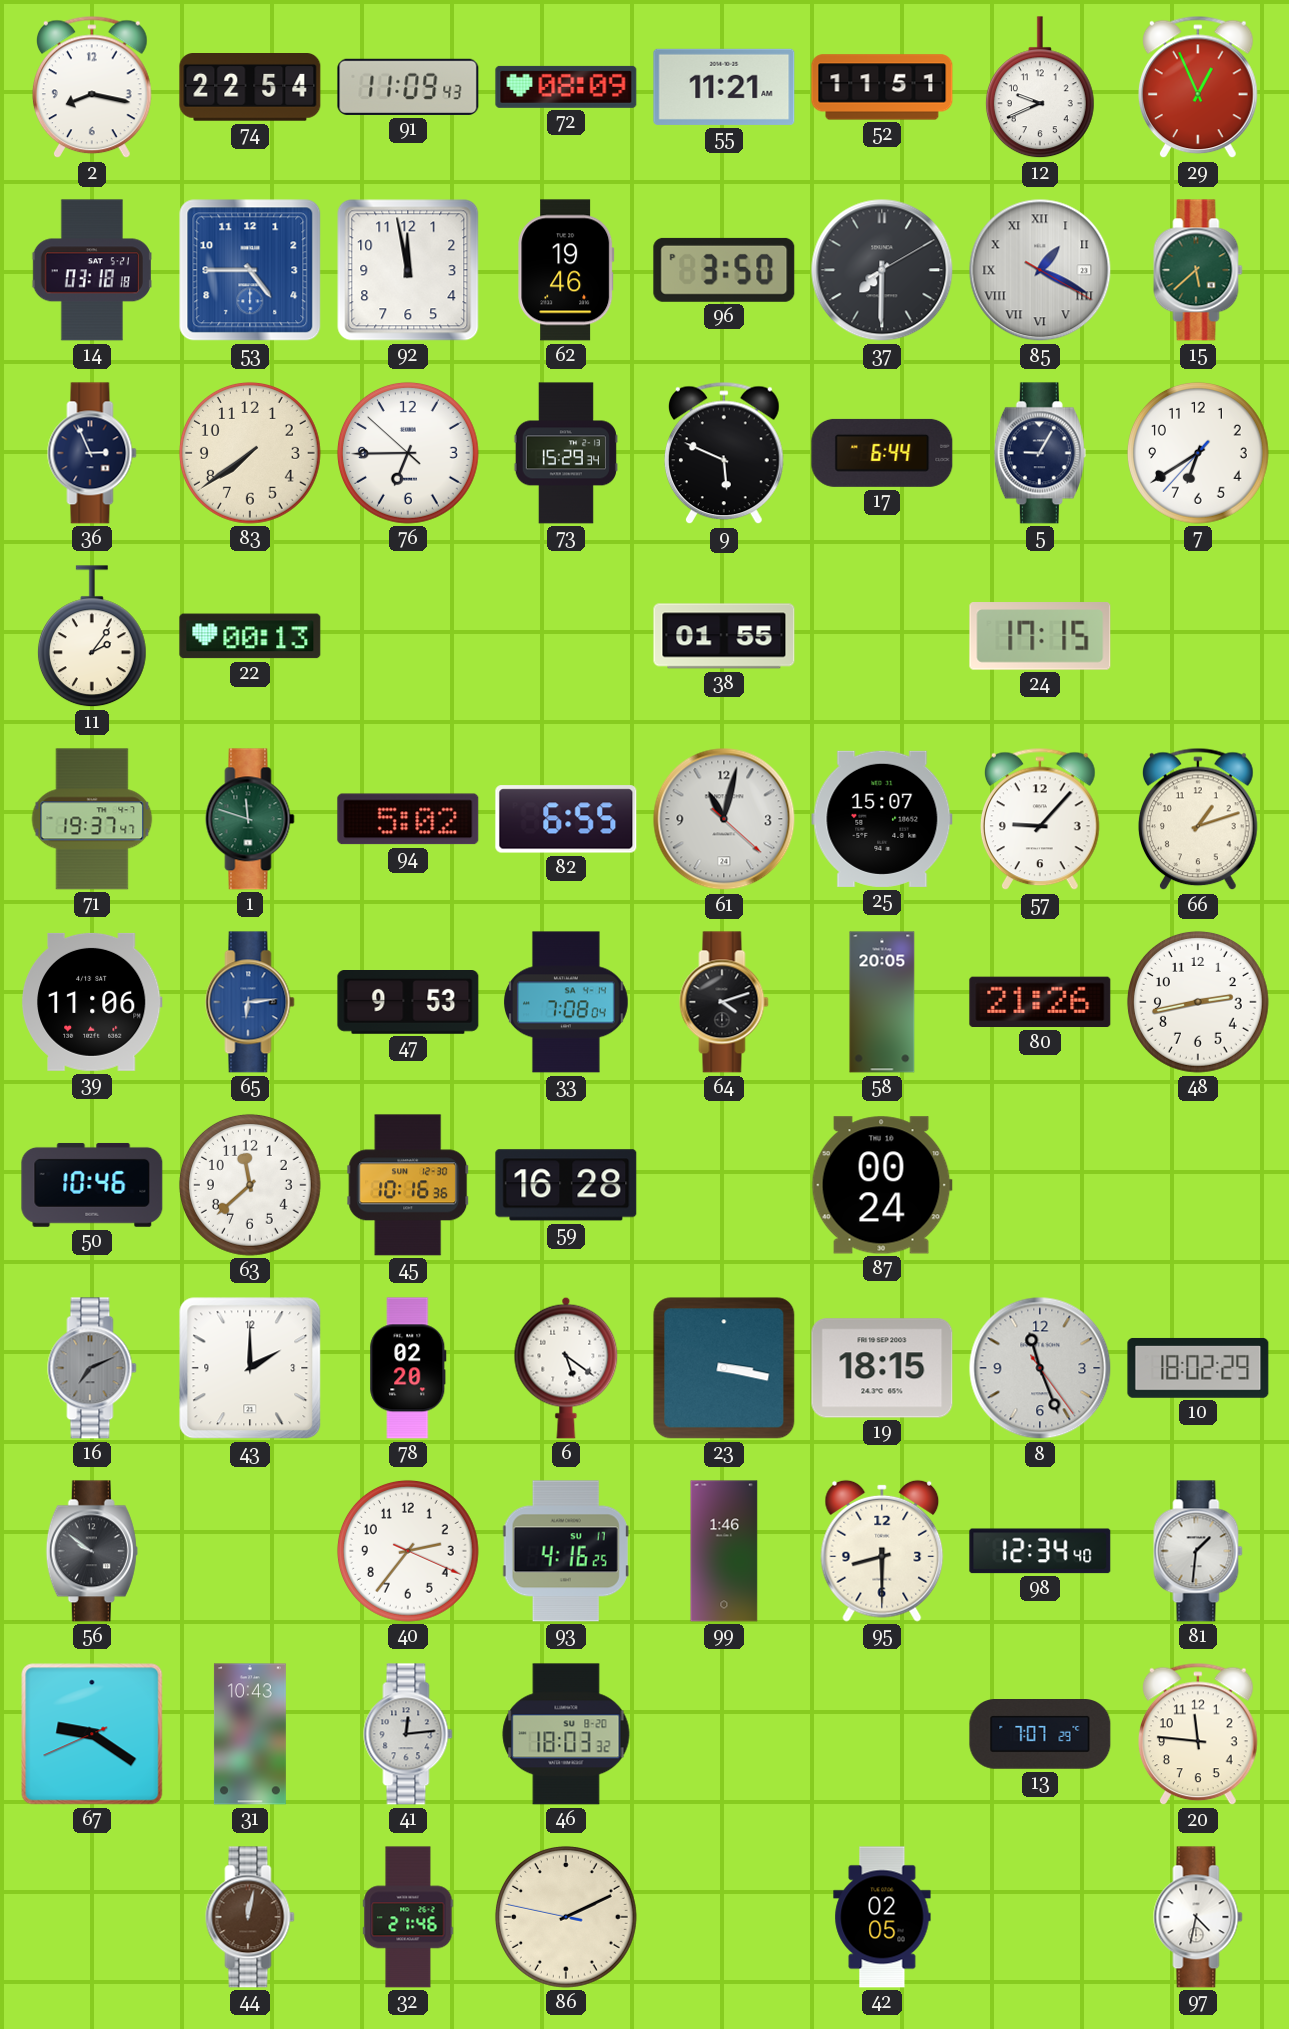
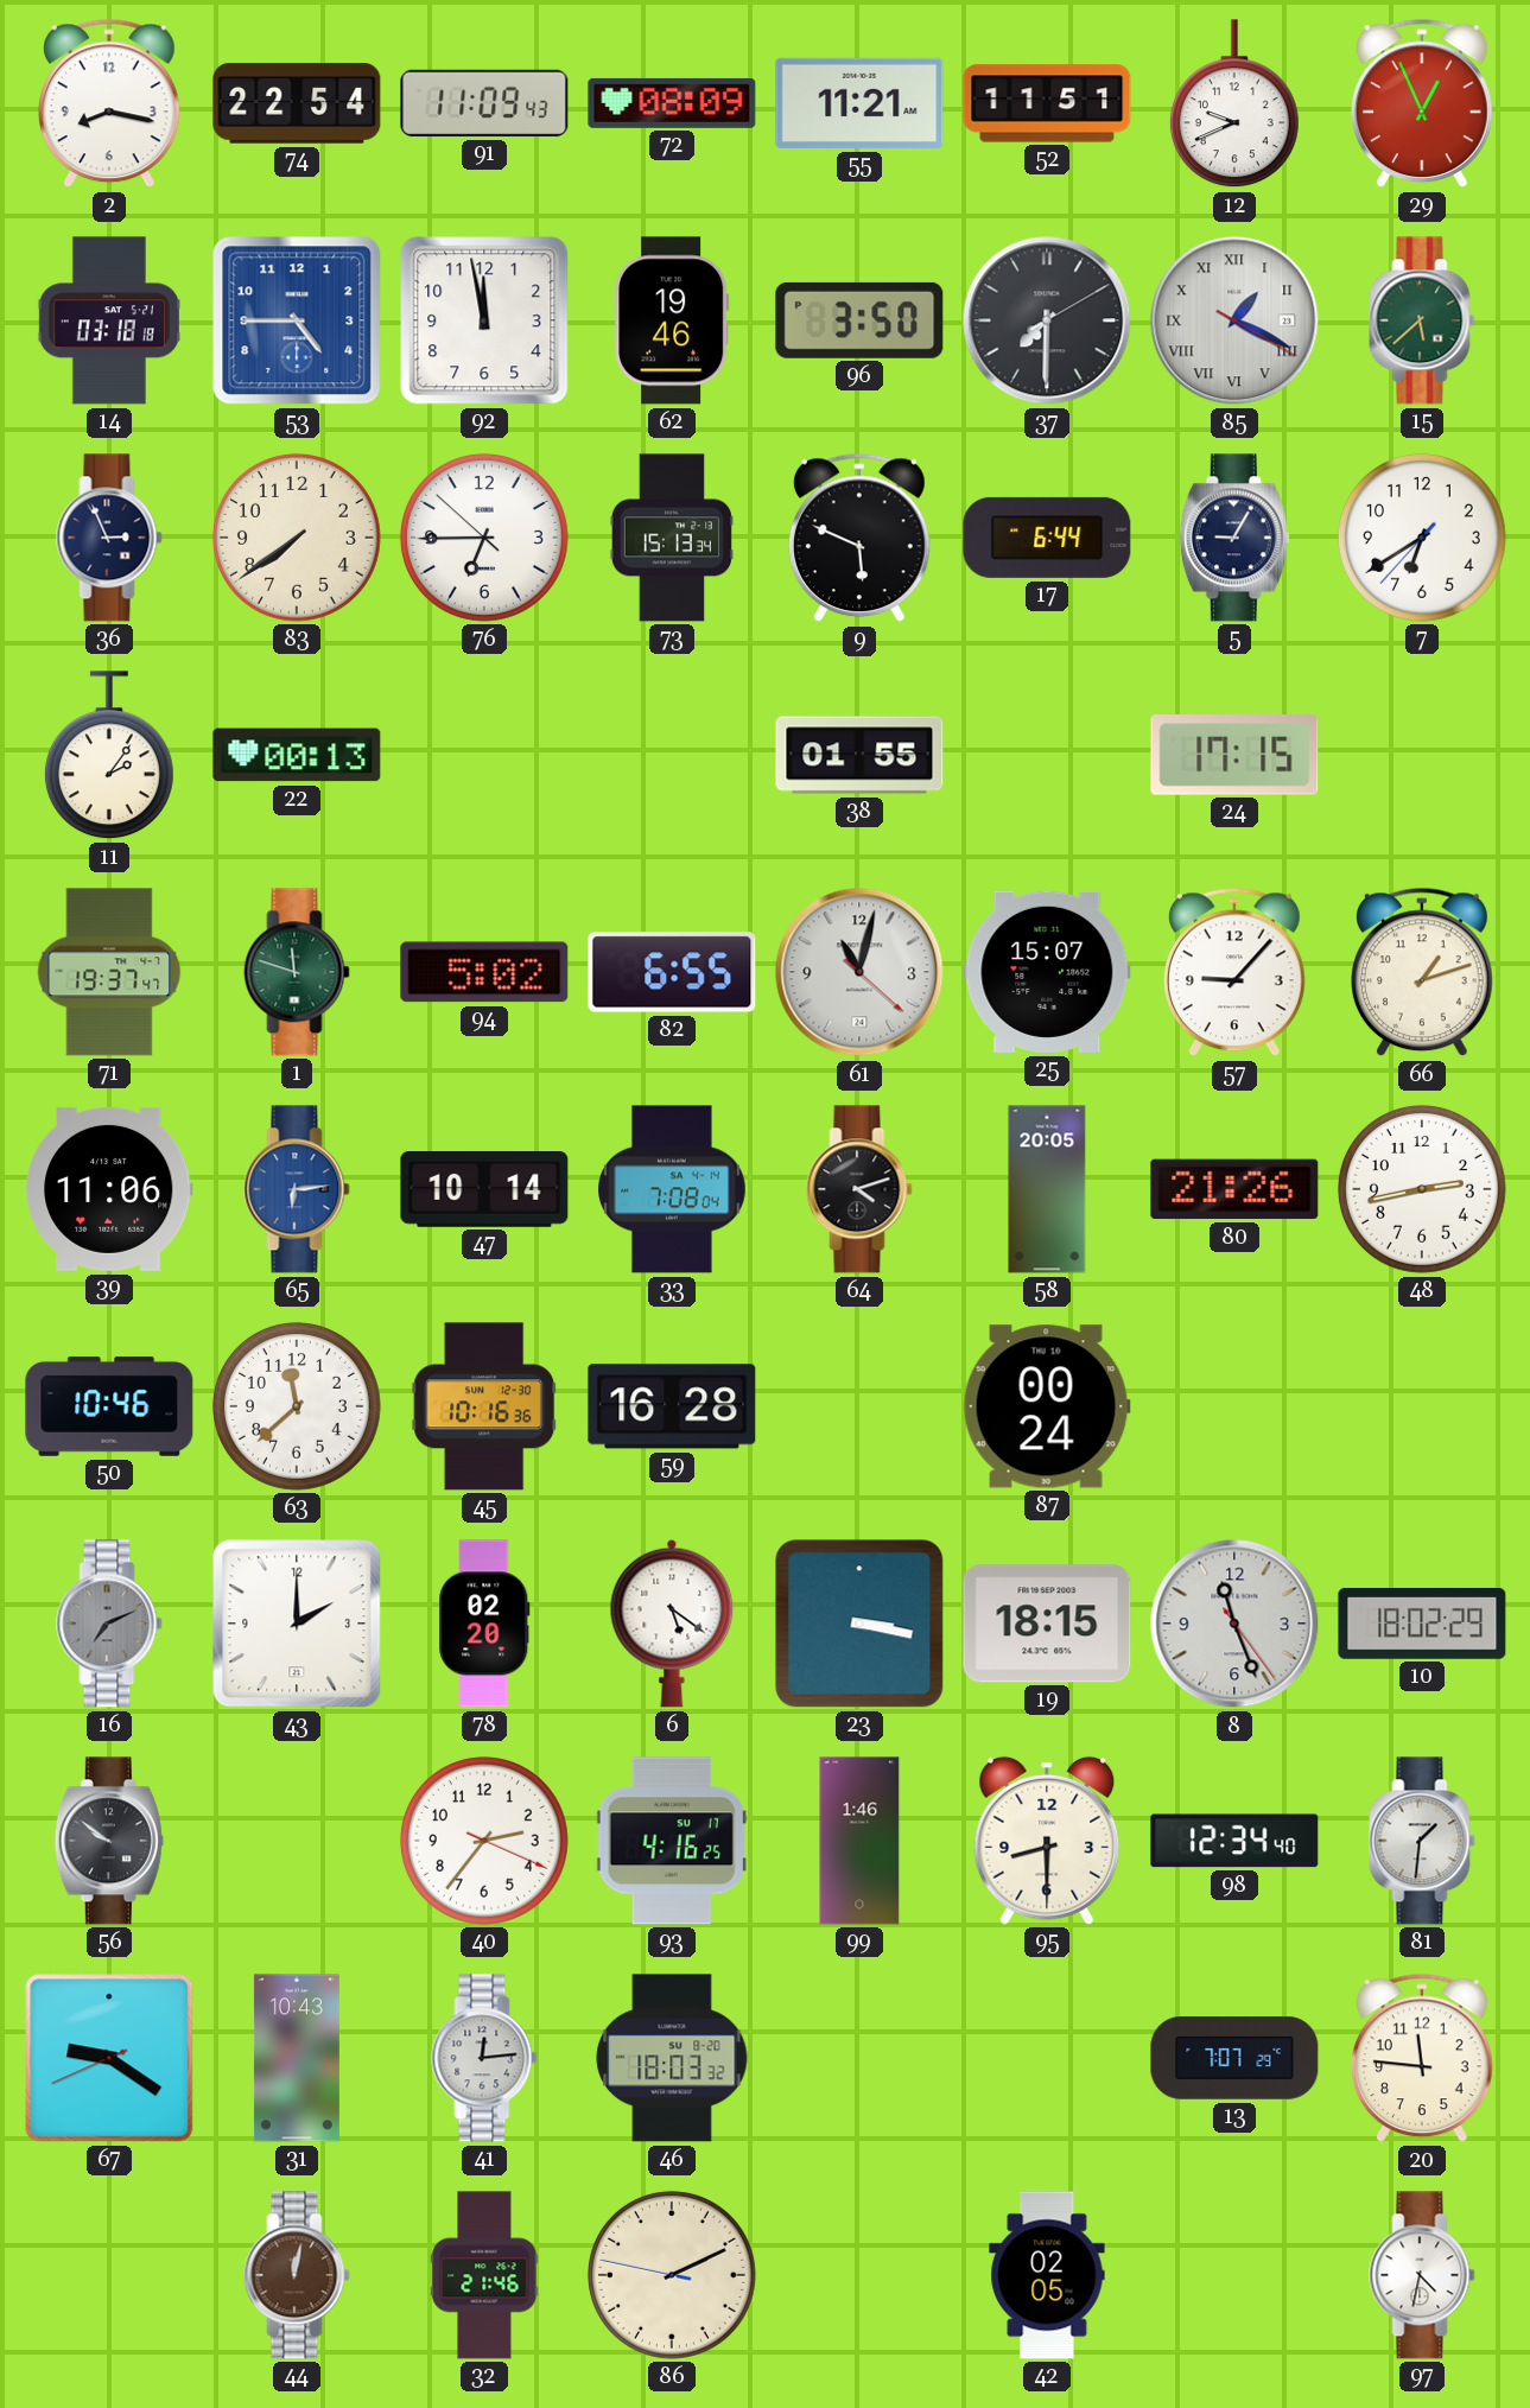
73: 15:29 -> 15:13 (672, 538)
47: 9:53 -> 10:14 (484, 1190)
